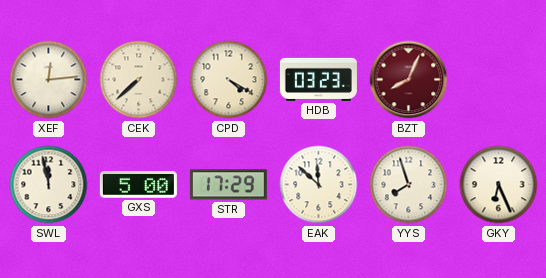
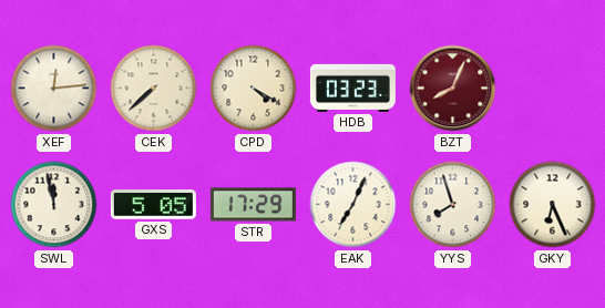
GXS: 5:00 -> 5:05 (153, 205)
EAK: 11:52 -> 7:04 (353, 205)
